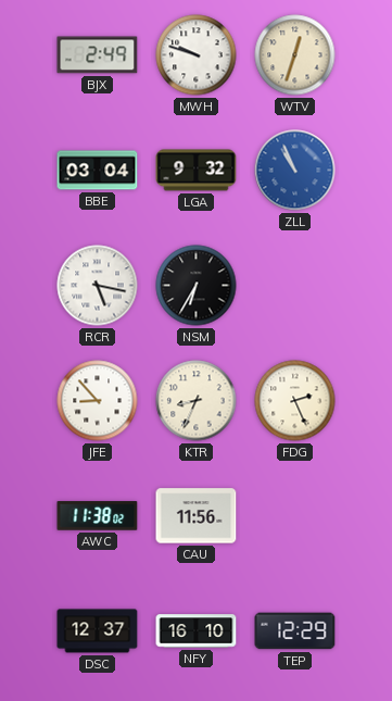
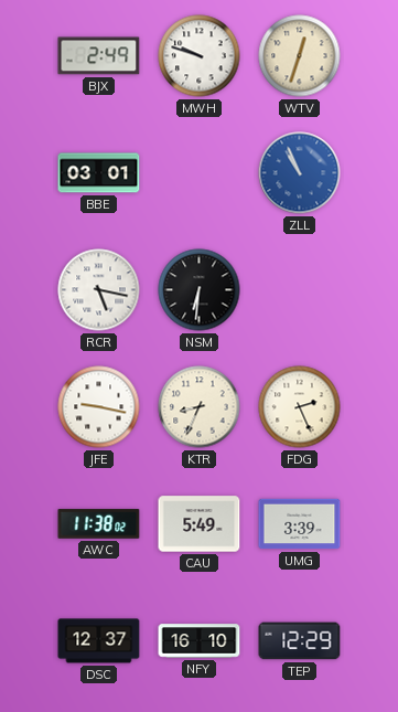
BBE: 03:04 -> 03:01 (99, 173)
LGA: 9:32 -> none (197, 171)
NSM: 6:35 -> 6:31 (200, 290)
JFE: 8:53 -> 9:17 (99, 407)
CAU: 11:56 -> 5:49 (200, 524)
UMG: none -> 3:39 (300, 524)
